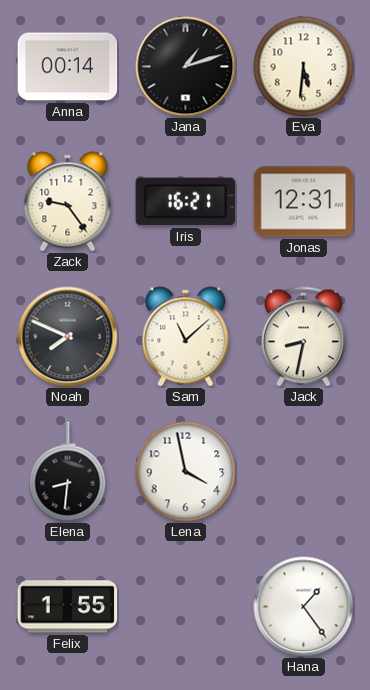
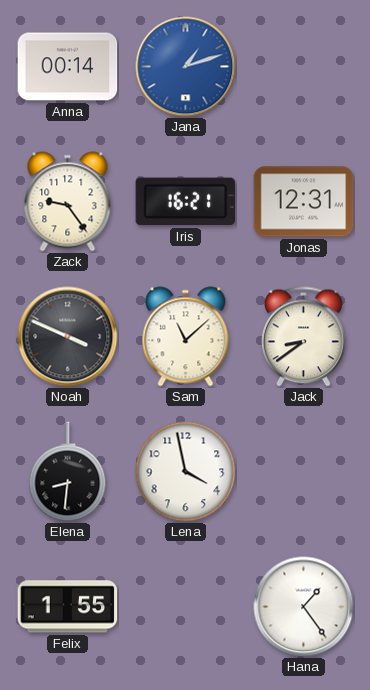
Jana dial: black -> blue (186, 67)
Eva: 5:31 -> none (304, 67)
Noah: 7:49 -> 3:49 (68, 337)
Jack: 8:32 -> 8:39 (304, 337)
